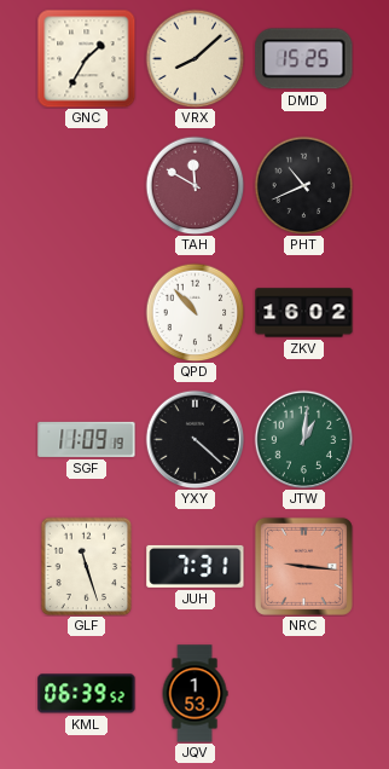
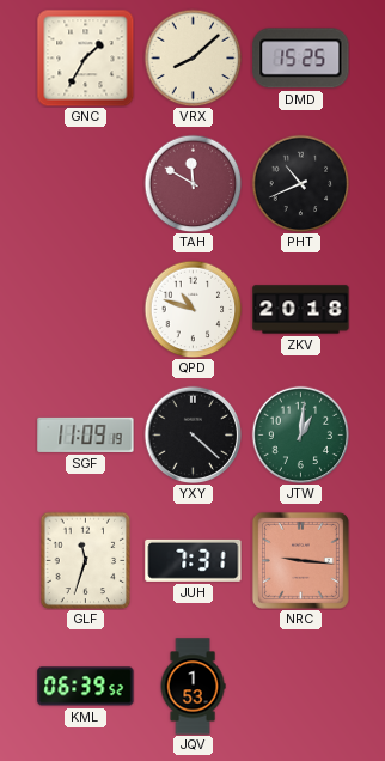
QPD: 10:53 -> 10:48 (192, 309)
ZKV: 16:02 -> 20:18 (301, 310)
GLF: 11:27 -> 11:33 (86, 560)
